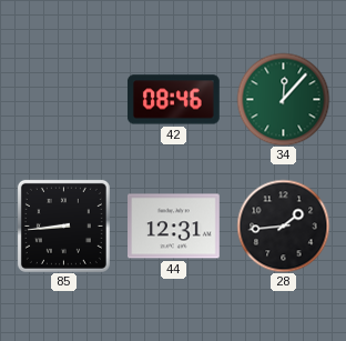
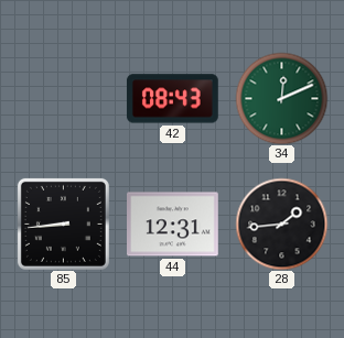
42: 08:46 -> 08:43 (172, 99)
34: 12:07 -> 12:11 (281, 98)
